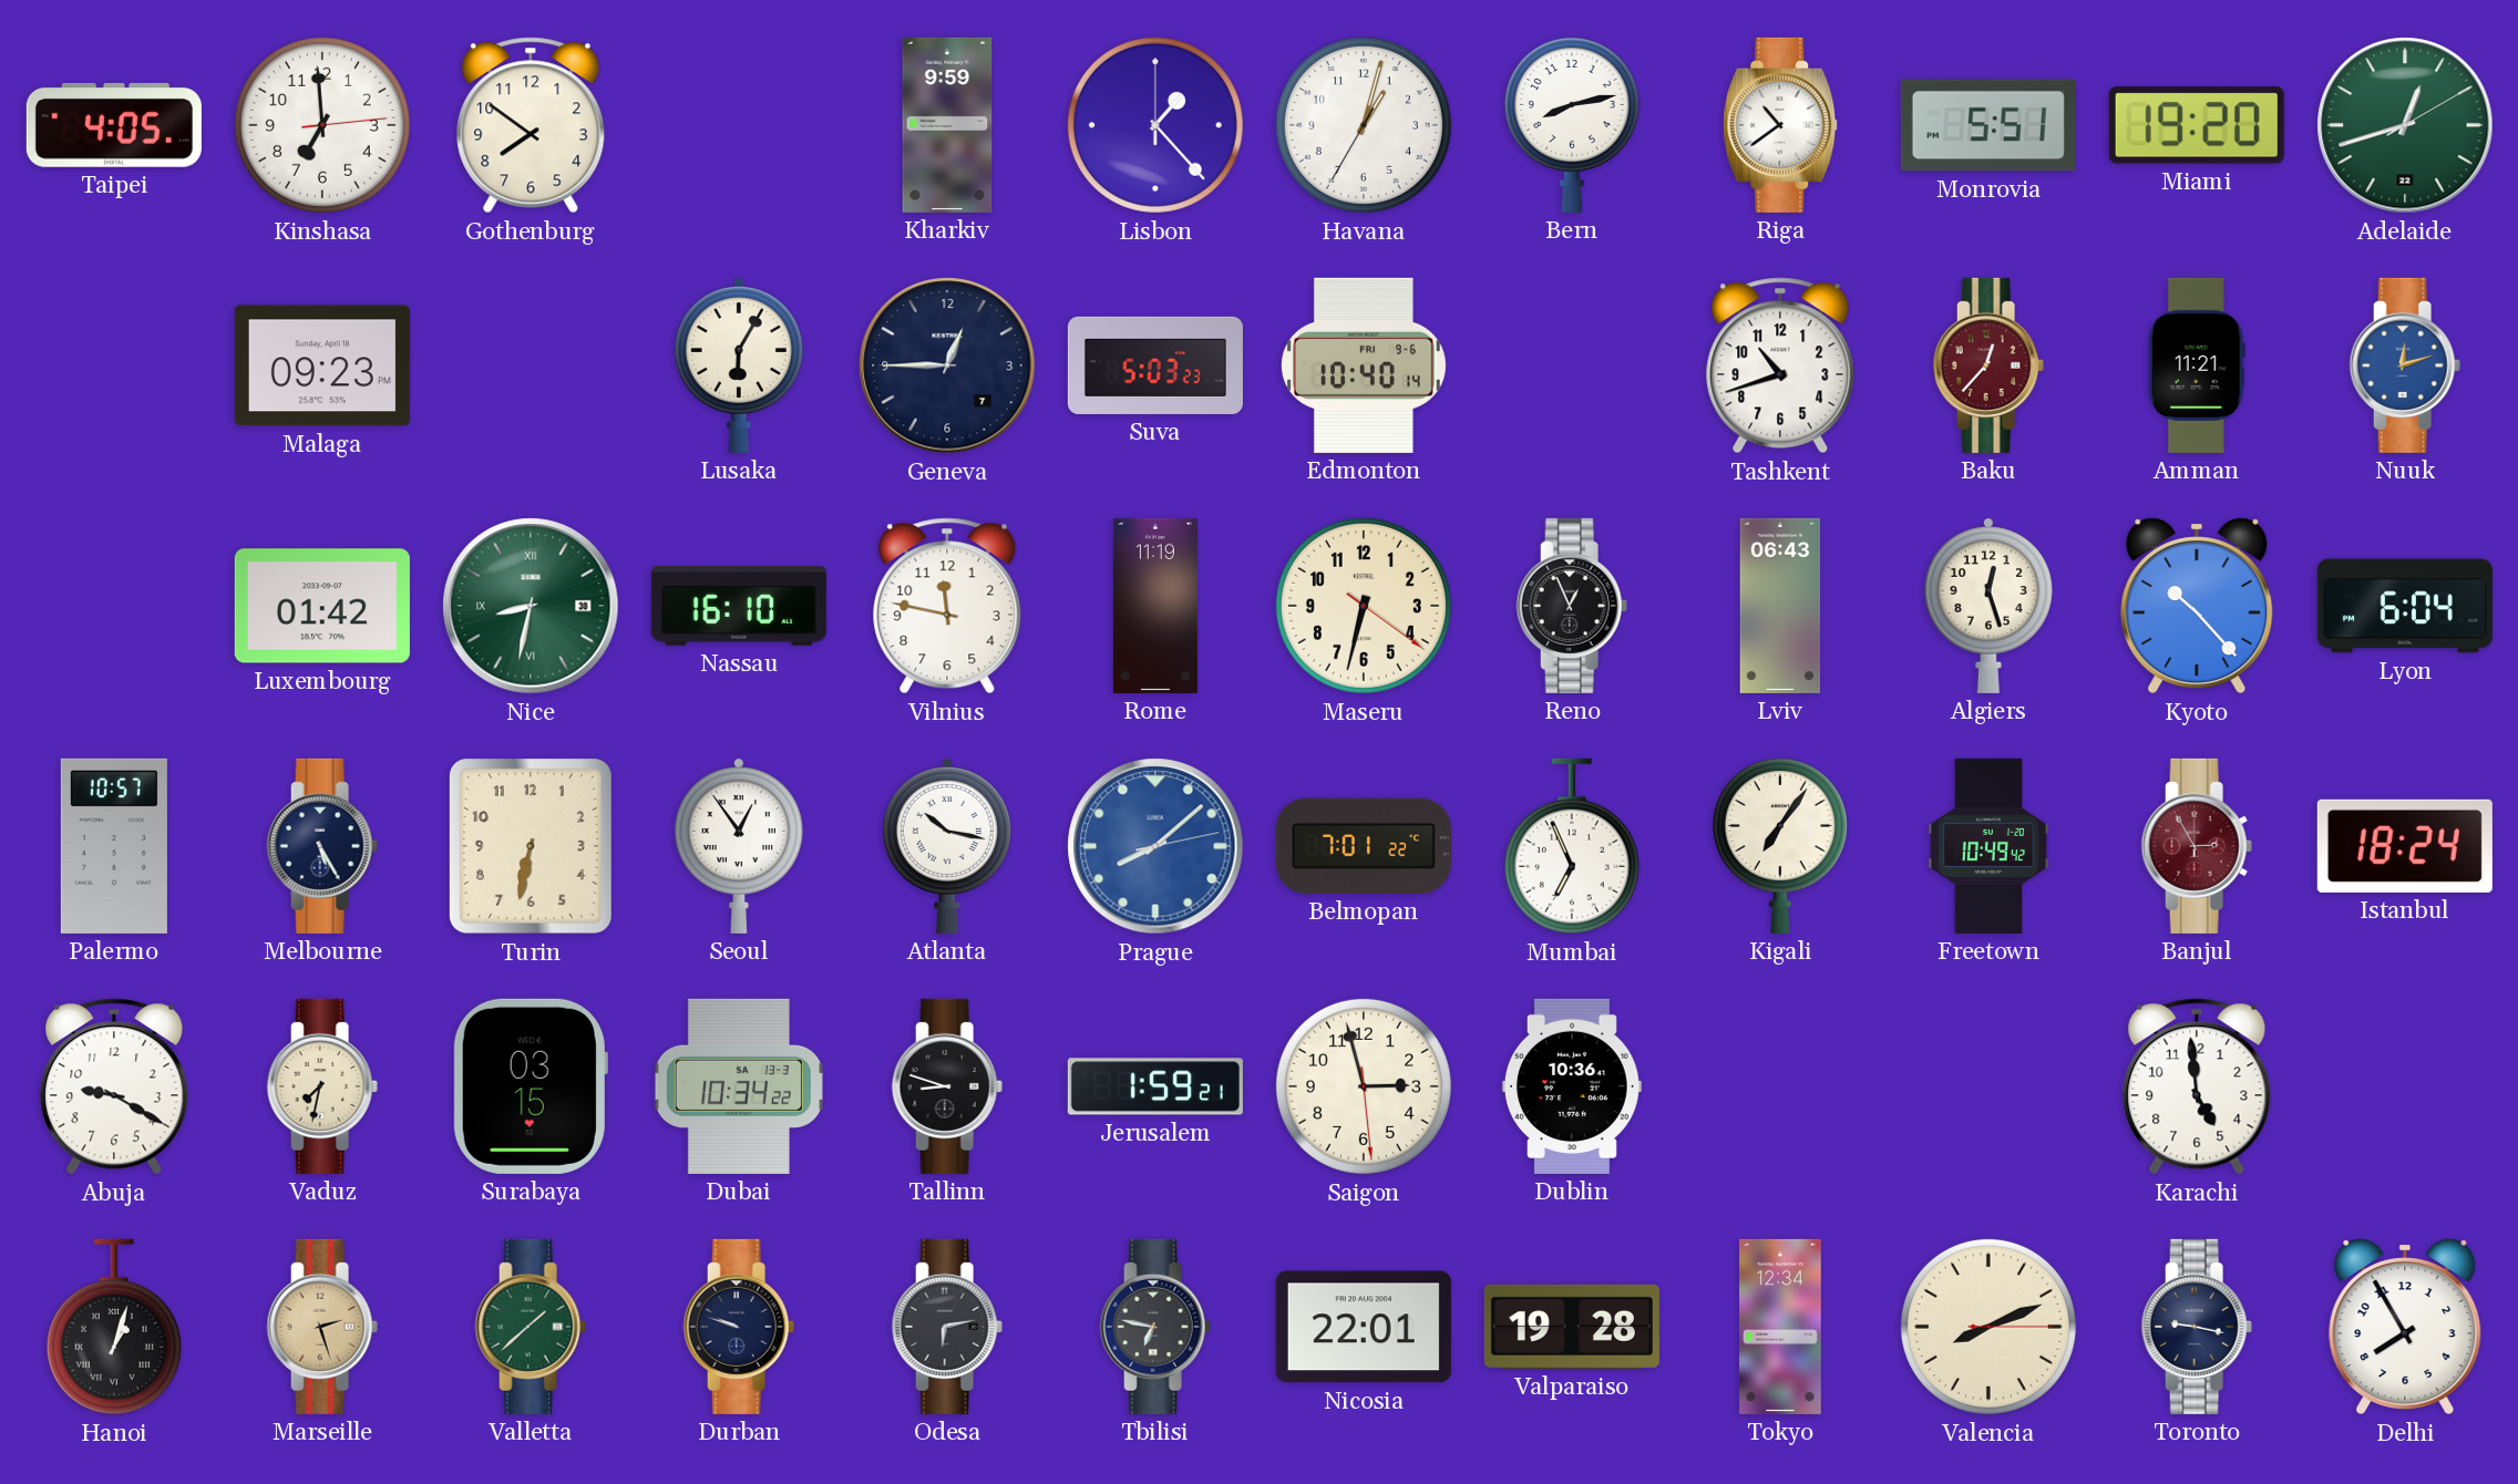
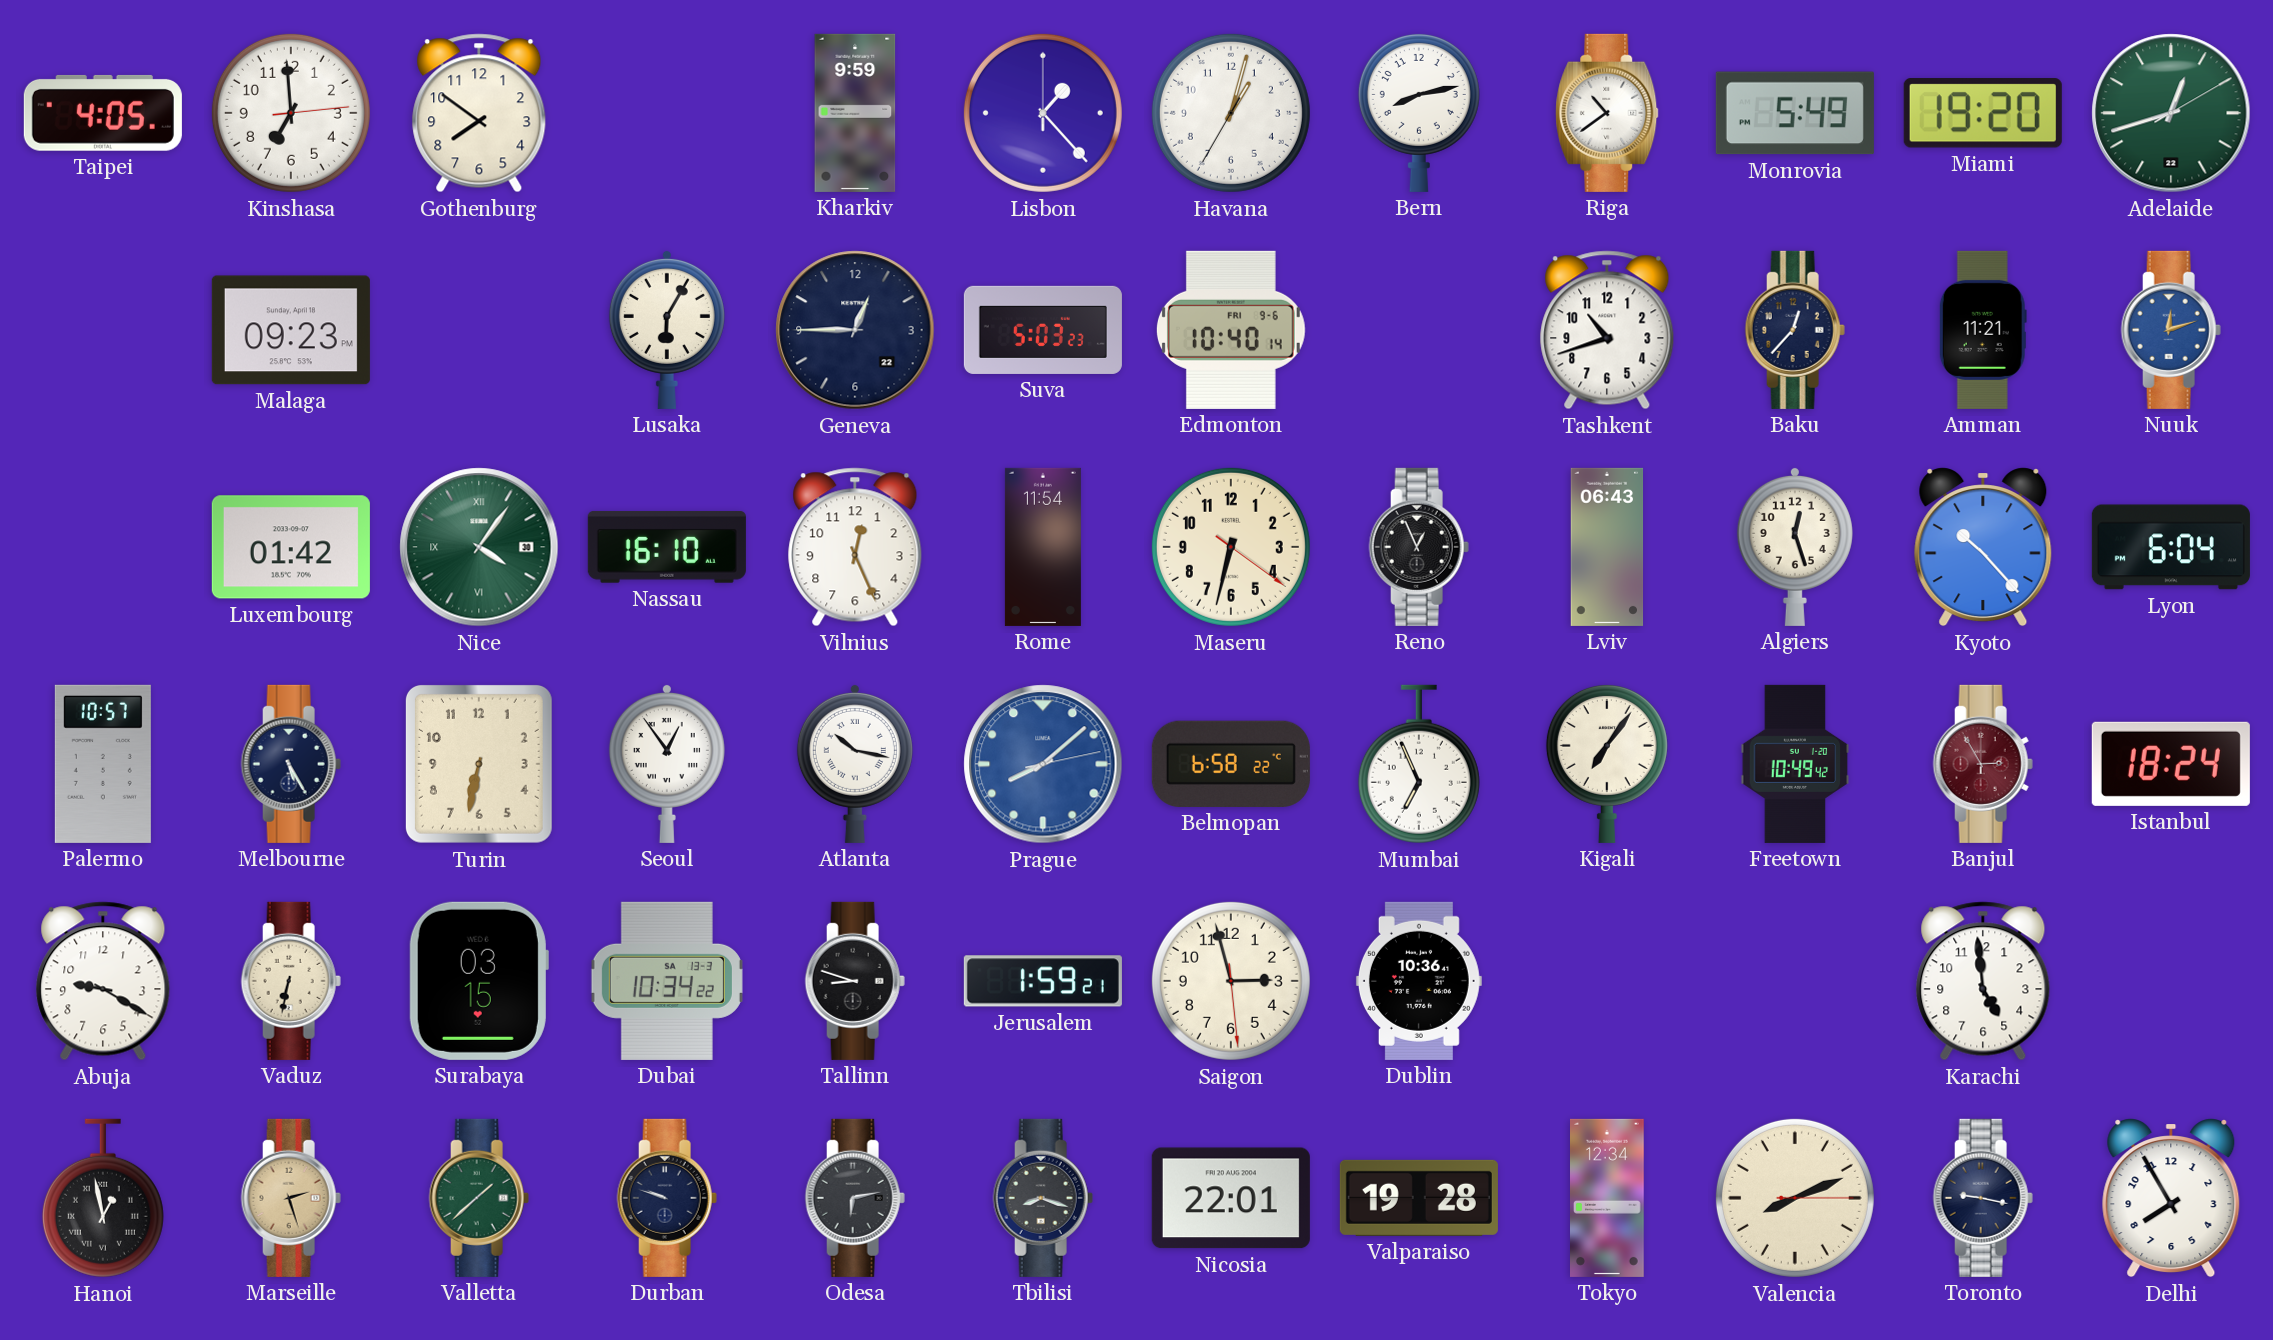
Monrovia: 5:51 -> 5:49 (1795, 113)
Geneva date: 7 -> 22 (855, 330)
Baku dial: burgundy -> navy (1795, 330)
Nice: 8:32 -> 4:06 (479, 547)
Vilnius: 11:47 -> 12:26 (855, 547)
Rome: 11:19 -> 11:54 (1043, 547)
Belmopan: 7:01 -> 6:58 (1231, 764)
Vaduz: 7:32 -> 6:32 (291, 981)
Hanoi: 1:03 -> 12:58 (103, 1198)
Tbilisi: 6:47 -> 8:18 (1043, 1198)
